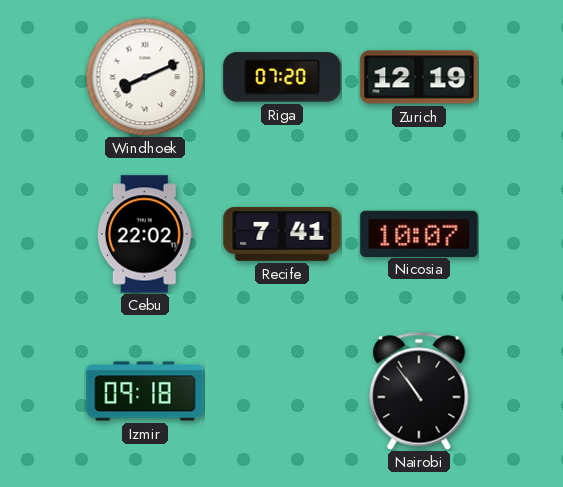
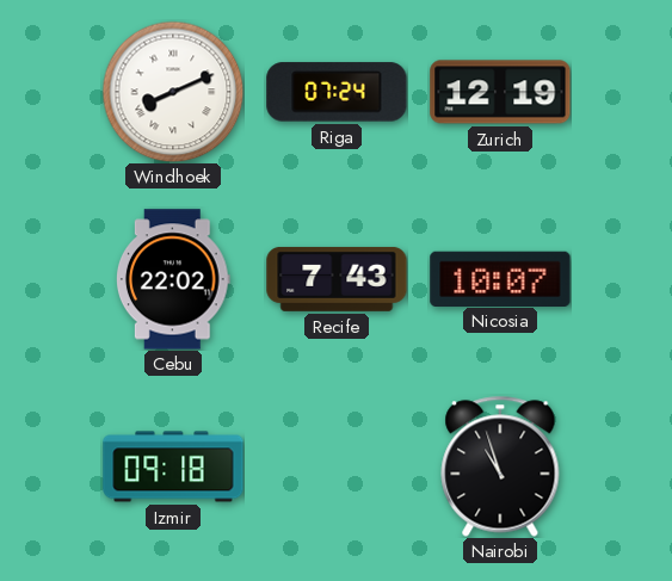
Riga: 07:20 -> 07:24 (337, 92)
Recife: 7:41 -> 7:43 (337, 279)
Nairobi: 10:54 -> 10:57 (500, 466)
